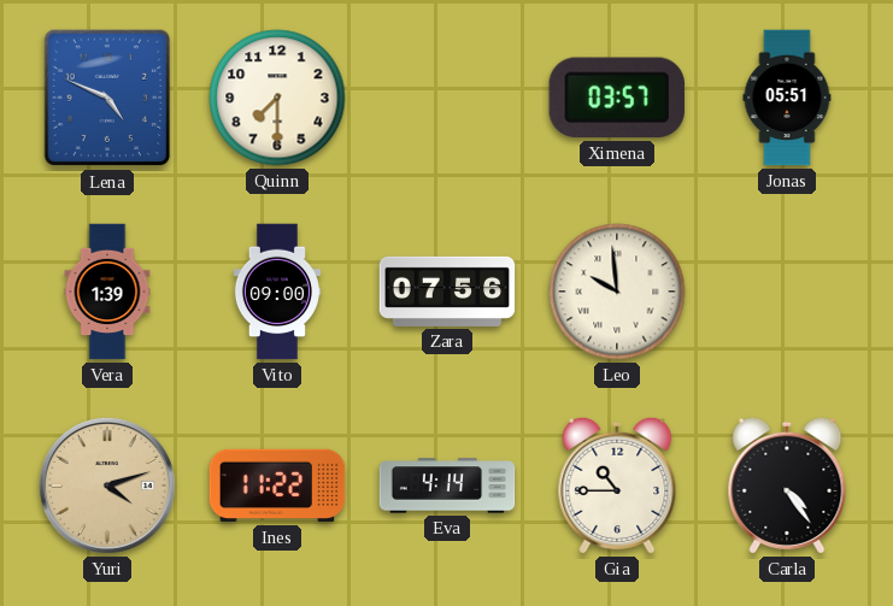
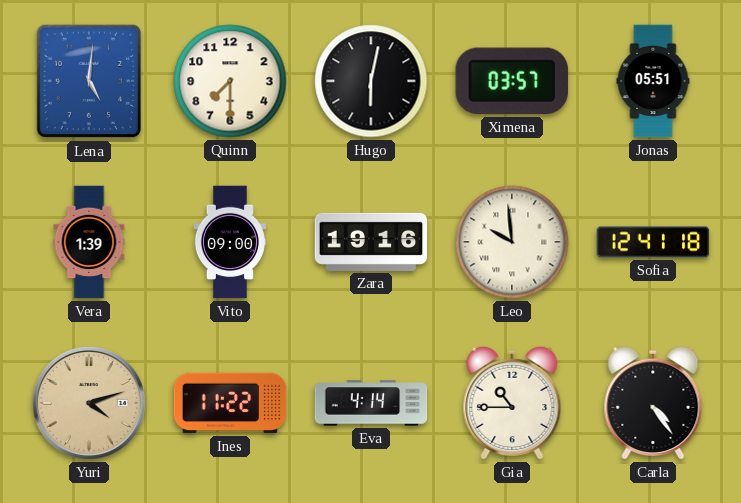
Lena: 4:49 -> 5:01 (89, 81)
Hugo: none -> 6:02 (371, 81)
Zara: 07:56 -> 19:16 (371, 242)
Sofia: none -> 12:41 (653, 242)
